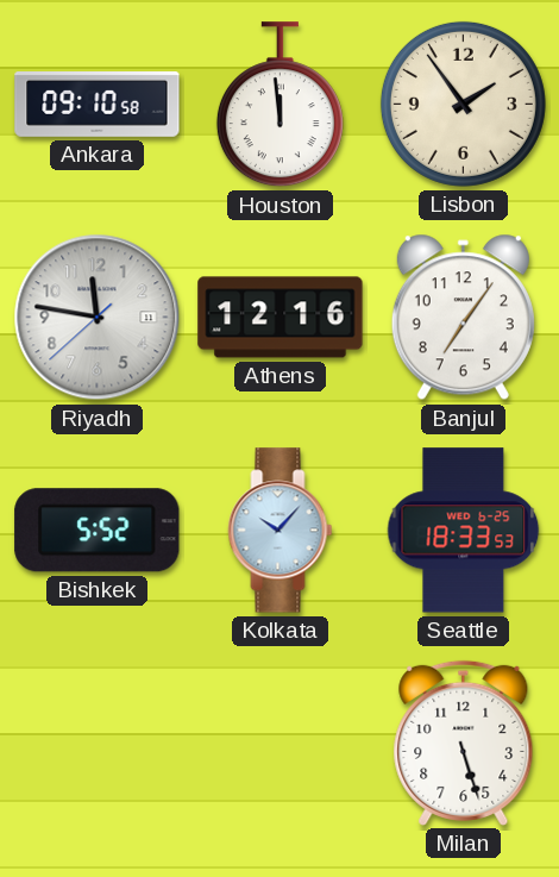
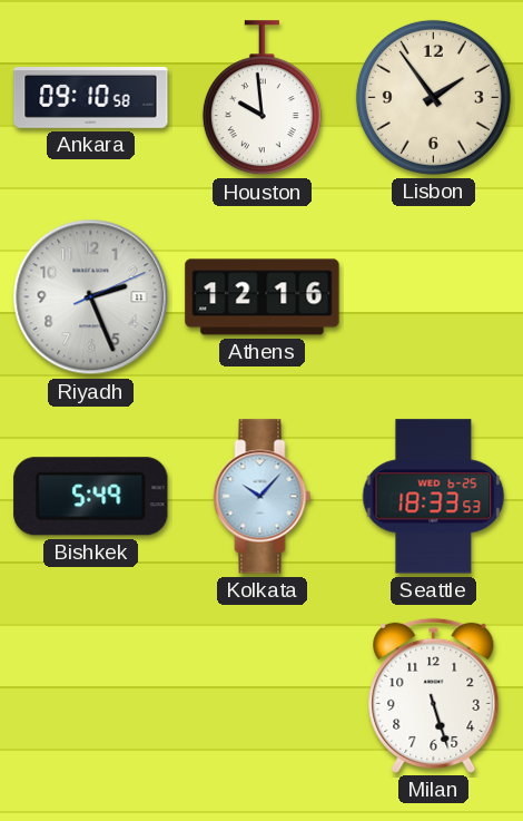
Houston: 11:59 -> 9:59 (261, 98)
Riyadh: 11:46 -> 2:26 (91, 297)
Banjul: 7:06 -> none (463, 318)
Bishkek: 5:52 -> 5:49 (91, 497)
